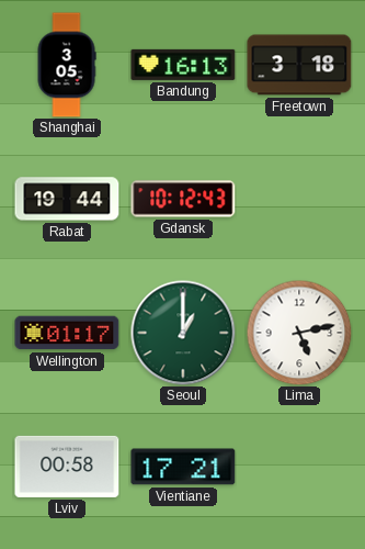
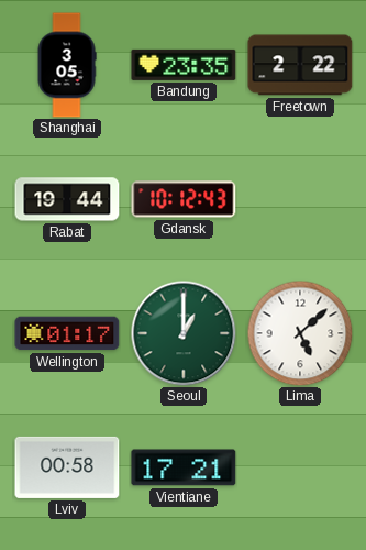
Bandung: 16:13 -> 23:35 (184, 65)
Freetown: 3:18 -> 2:22 (300, 65)
Lima: 5:13 -> 5:08 (300, 333)
